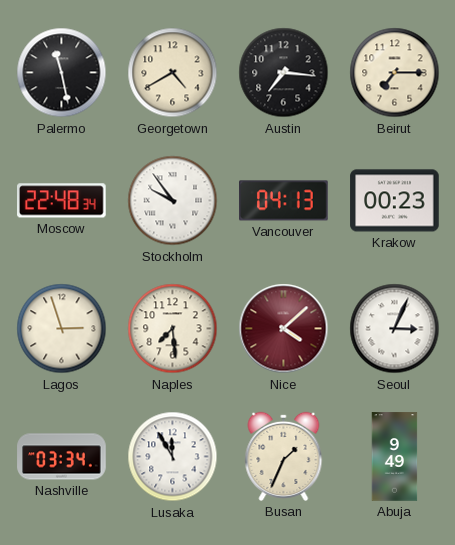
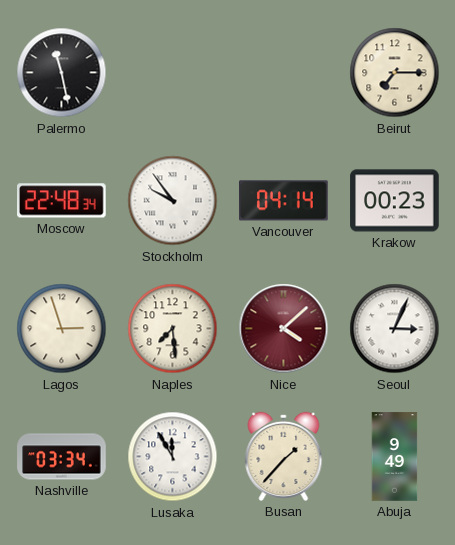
Georgetown: 4:40 -> none (173, 73)
Austin: 7:16 -> none (284, 73)
Vancouver: 04:13 -> 04:14 (284, 201)
Busan: 1:34 -> 1:37 (284, 456)
